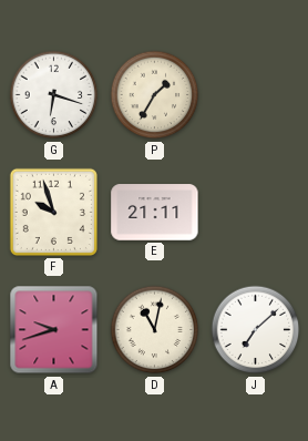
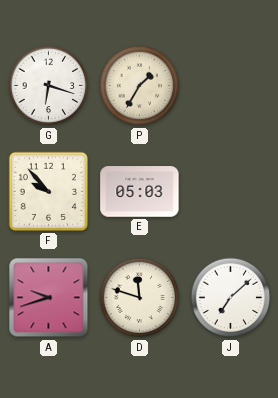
F: 9:57 -> 9:53 (48, 191)
E: 21:11 -> 05:03 (140, 192)
D: 11:02 -> 11:48 (140, 298)
